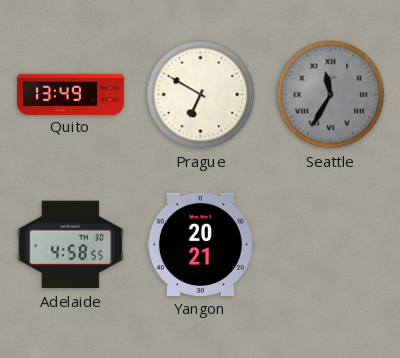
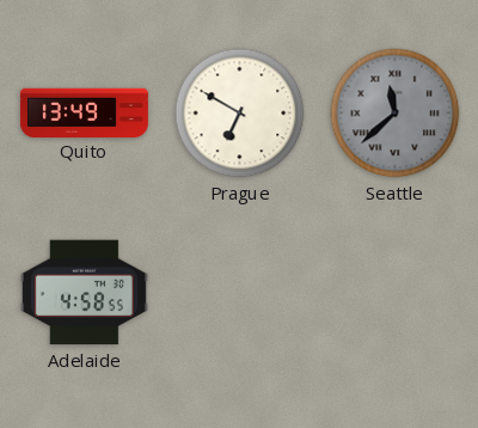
Seattle: 11:35 -> 11:38 (396, 114)
Yangon: 20:21 -> none (200, 244)
